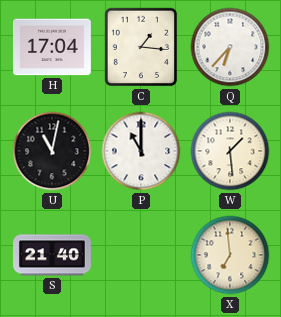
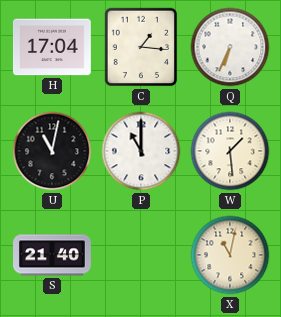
Q: 6:37 -> 6:34 (230, 47)
X: 6:59 -> 11:02 (230, 255)
